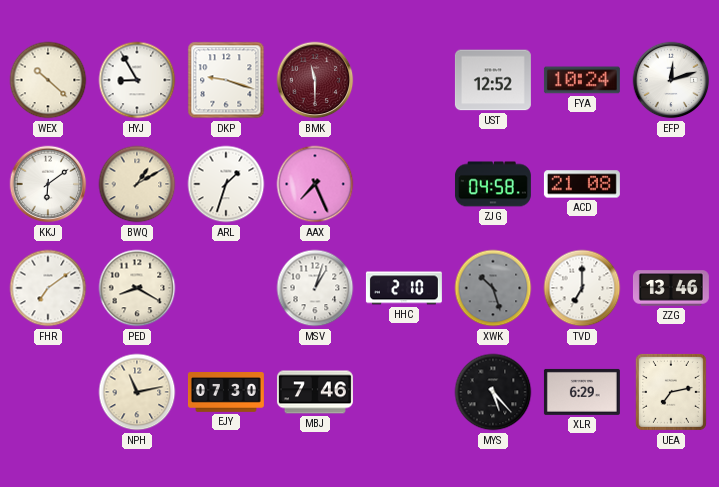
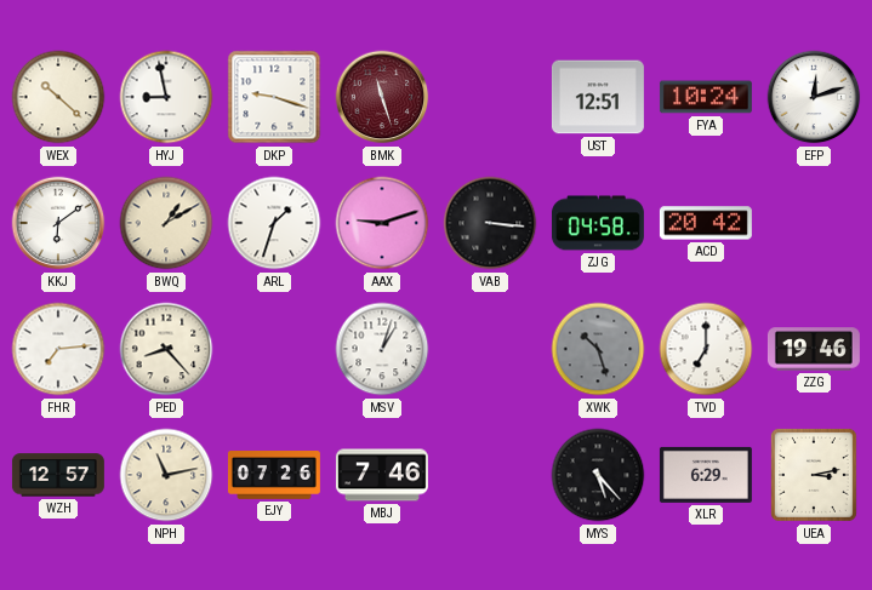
HYJ: 8:55 -> 8:58 (166, 97)
BMK: 11:30 -> 11:27 (382, 97)
UST: 12:52 -> 12:51 (598, 97)
AAX: 7:26 -> 9:12 (382, 223)
VAB: none -> 3:16 (490, 223)
ACD: 21:08 -> 20:42 (706, 223)
FHR: 7:09 -> 7:14 (58, 349)
PED: 8:20 -> 8:23 (166, 349)
HHC: 2:10 -> none (404, 288)
ZZG: 13:46 -> 19:46 (814, 349)
WZH: none -> 12:57 (58, 475)
EJY: 07:30 -> 07:26 (274, 476)
UEA: 7:13 -> 3:13 (814, 475)
